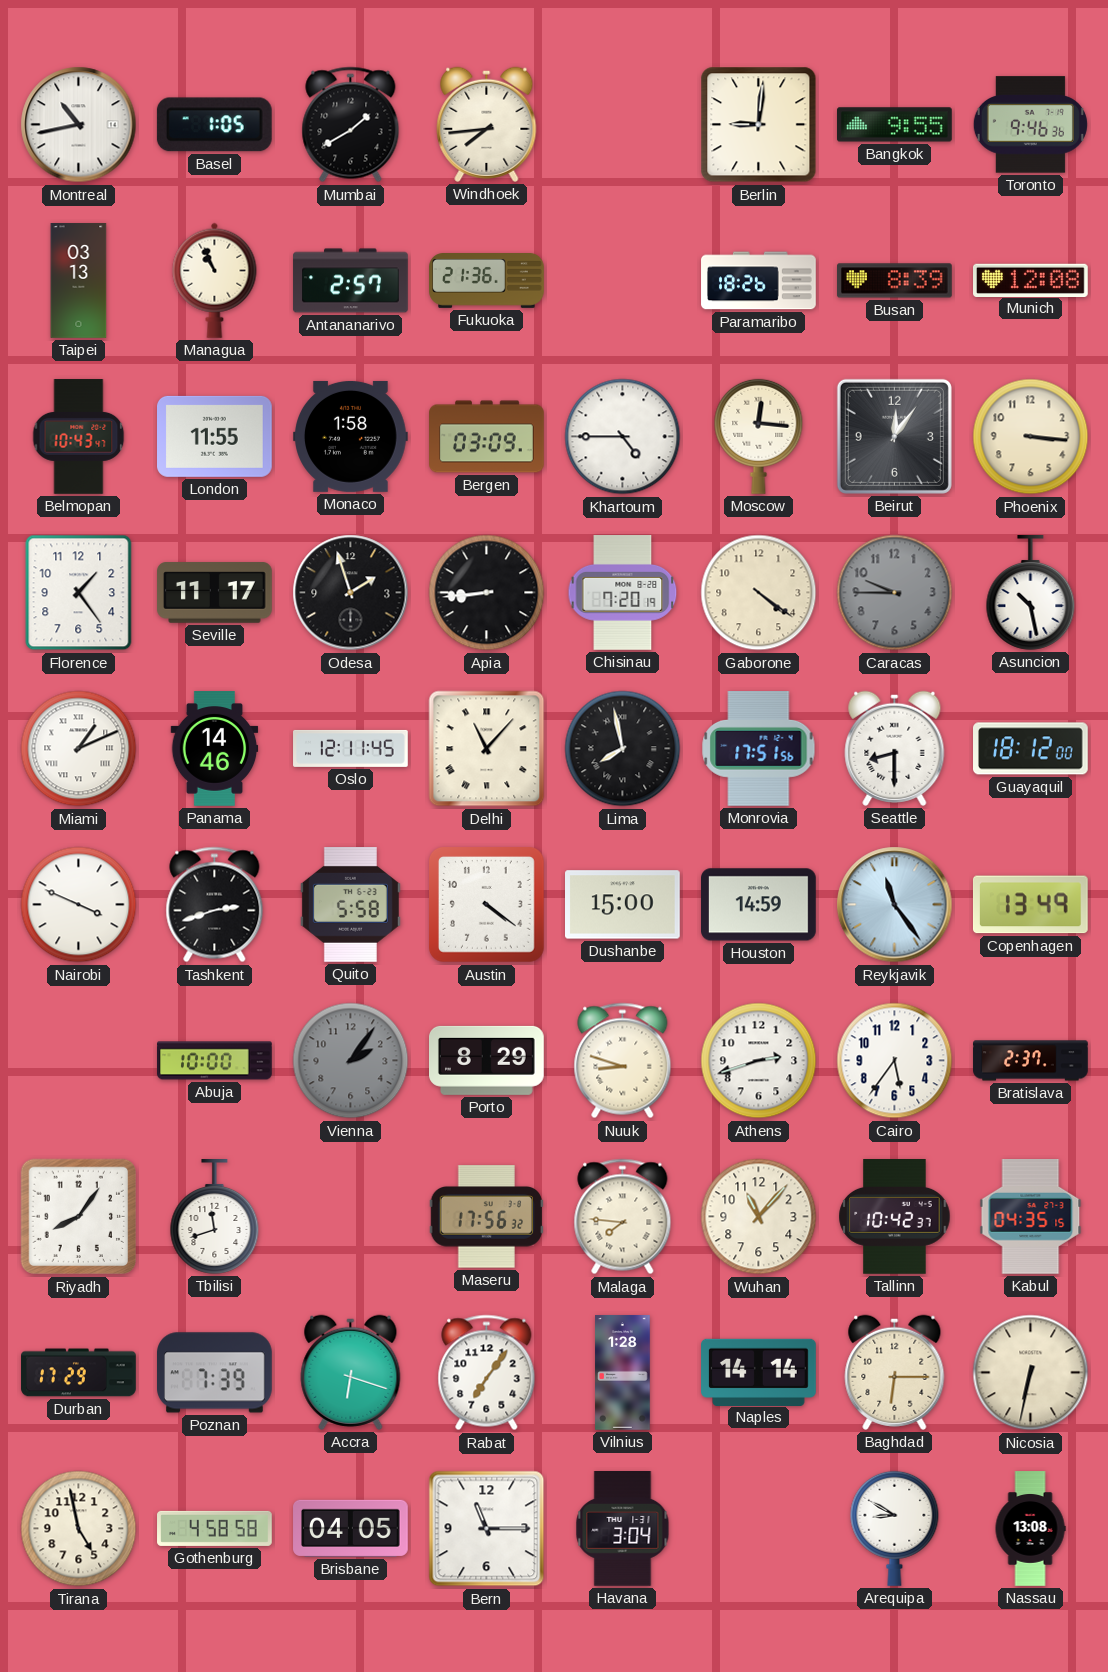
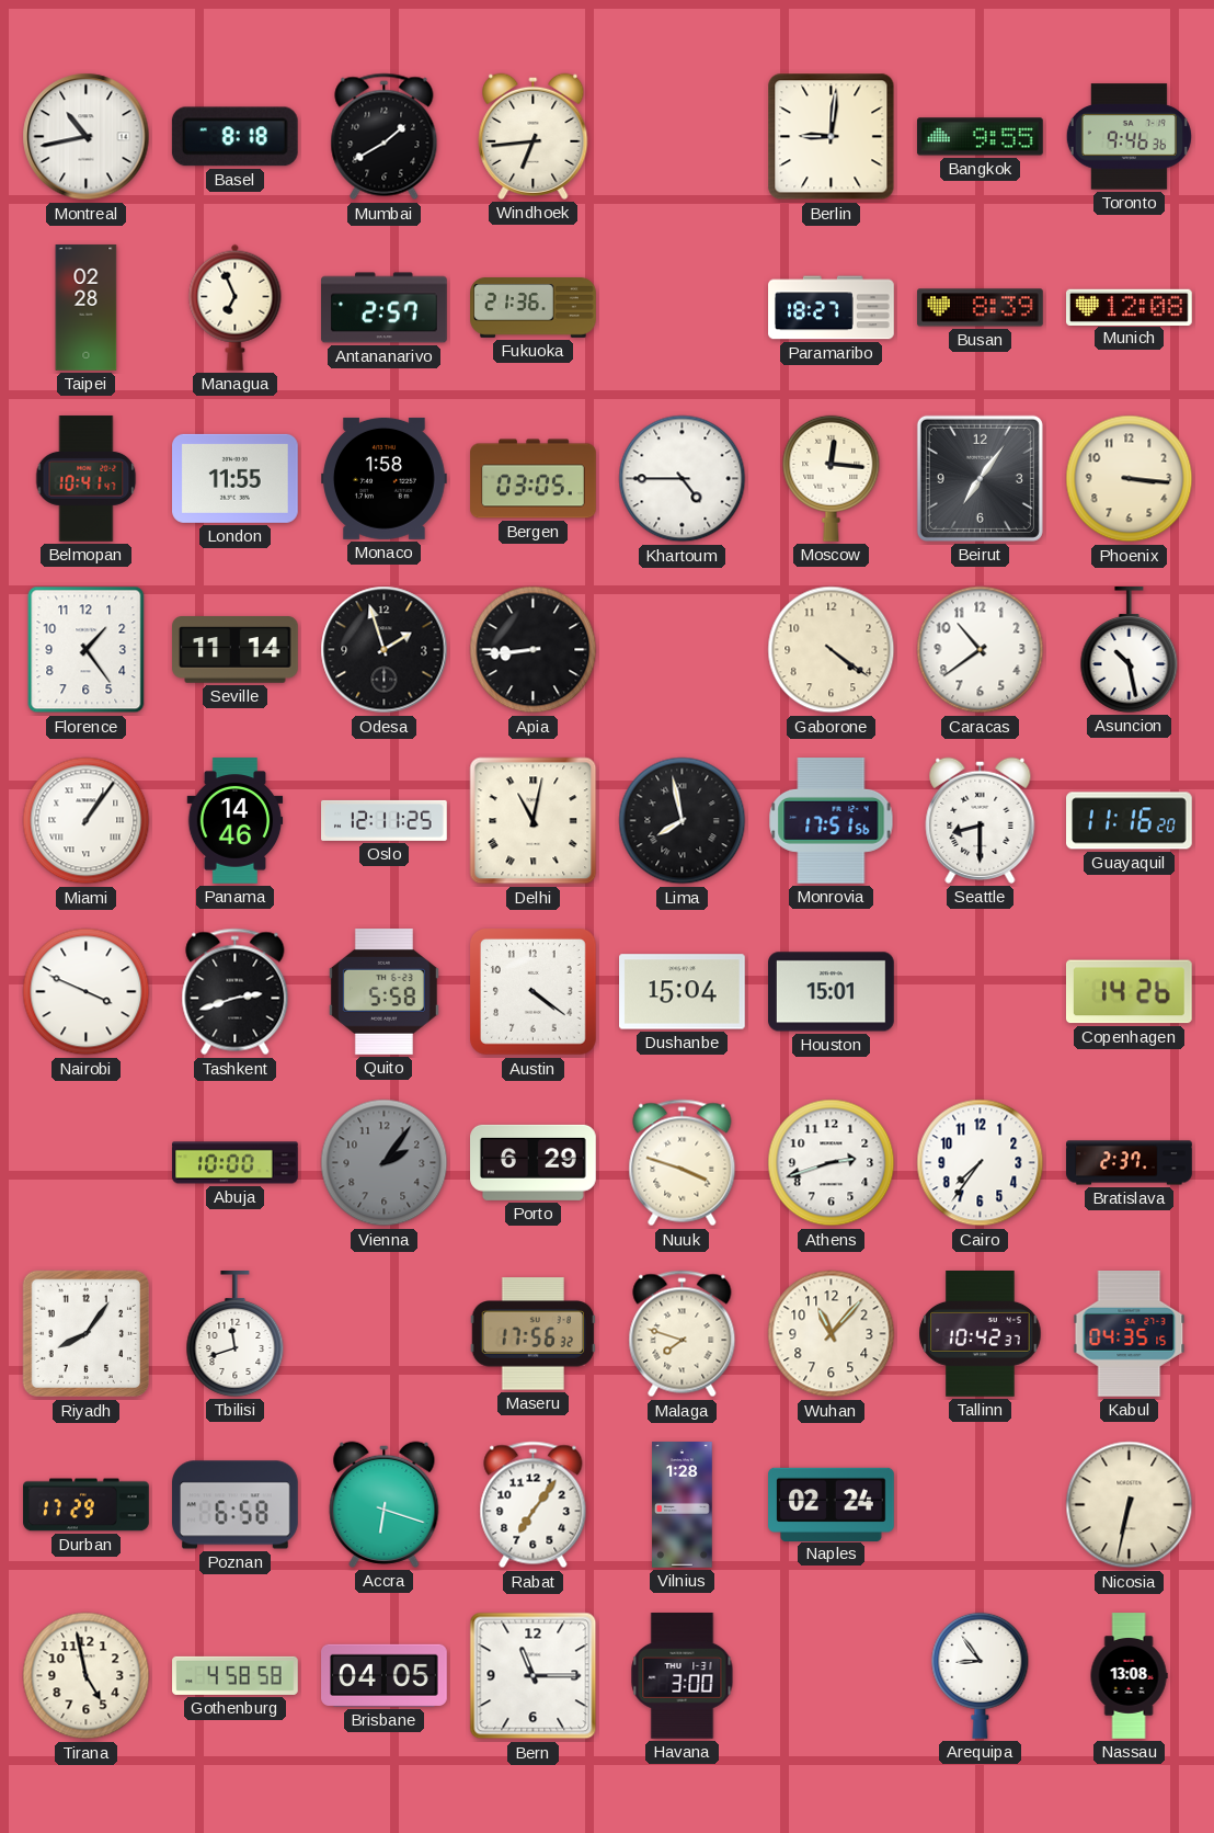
Basel: 1:05 -> 8:18 (234, 137)
Windhoek: 7:44 -> 6:44 (534, 136)
Taipei: 03:13 -> 02:28 (87, 308)
Managua: 10:56 -> 6:56 (236, 307)
Paramaribo: 18:26 -> 18:27 (832, 308)
Belmopan: 10:43 -> 10:41 (87, 479)
Bergen: 03:09 -> 03:05 (534, 479)
Beirut: 12:06 -> 7:06 (980, 478)
Seville: 11:17 -> 11:14 (236, 650)
Chisinau: 7:20 -> none (623, 593)
Caracas: 9:45 -> 10:39 (981, 650)
Caracas dial: grey -> white (981, 650)
Miami: 1:11 -> 1:06 (87, 821)
Oslo: 12:11:45 -> 12:11:25 (385, 820)
Delhi: 11:07 -> 11:02 (534, 821)
Guayaquil: 18:12 -> 11:16 (1130, 821)
Dushanbe: 15:00 -> 15:04 (683, 992)
Houston: 14:59 -> 15:01 (832, 992)
Reykjavik: 11:24 -> none (895, 905)
Copenhagen: 13:49 -> 14:26 (1129, 992)
Porto: 8:29 -> 6:29 (534, 1162)
Nuuk: 8:48 -> 3:48 (683, 1163)
Cairo: 5:36 -> 7:36 (981, 1163)
Malaga: 7:46 -> 7:48 (683, 1334)
Poznan: 7:39 -> 6:58 (236, 1505)
Naples: 14:14 -> 02:24 (832, 1504)
Baghdad: 6:15 -> none (895, 1372)
Havana: 3:04 -> 3:00 (683, 1676)
Arequipa: 8:50 -> 8:54 (981, 1675)
